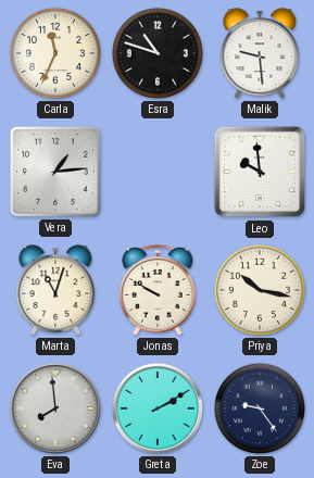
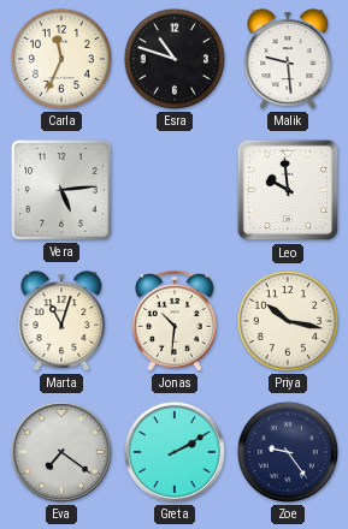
Vera: 1:14 -> 5:14 (61, 190)
Jonas: 9:50 -> 10:31 (176, 321)
Eva: 7:59 -> 7:21 (61, 452)
